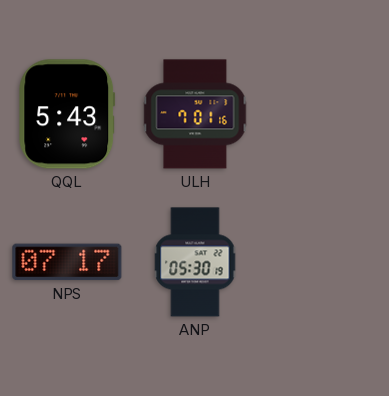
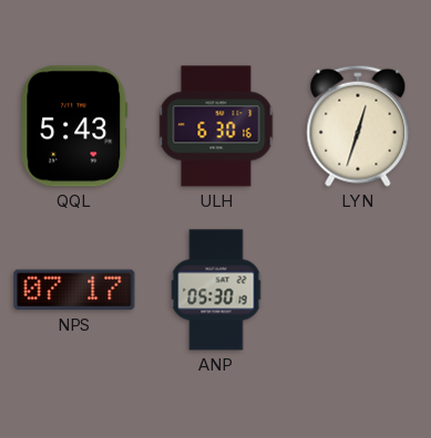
ULH: 7:01 -> 6:30 (216, 126)
LYN: none -> 12:33 (358, 126)
